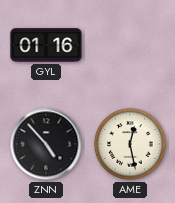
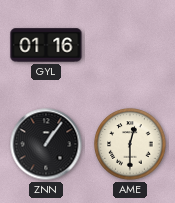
ZNN: 4:53 -> 1:06 (46, 144)
AME: 12:28 -> 12:30 (130, 144)
